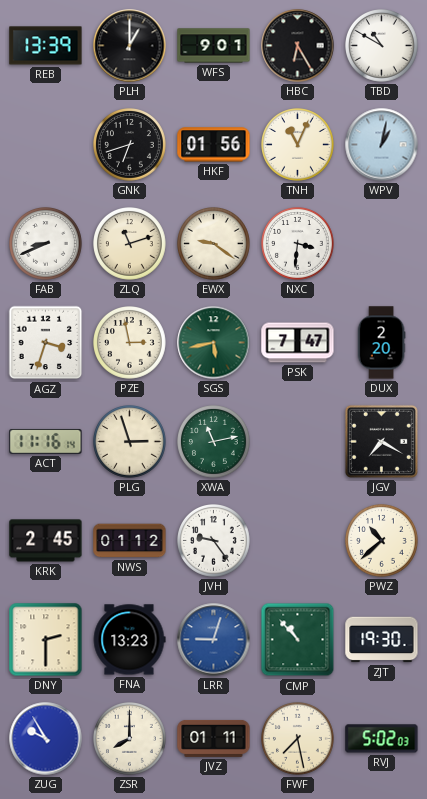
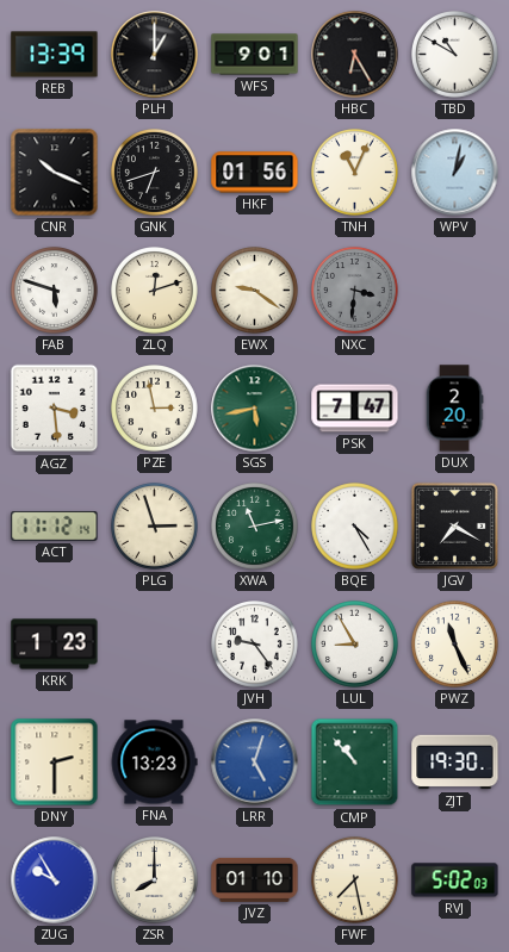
CNR: none -> 10:19 (55, 173)
FAB: 8:41 -> 5:48 (55, 291)
ZLQ: 11:12 -> 12:12 (155, 291)
NXC dial: white -> grey (355, 291)
AGZ: 3:33 -> 3:29 (55, 409)
ACT: 11:16 -> 11:12 (55, 525)
BQE: none -> 4:25 (355, 527)
KRK: 2:45 -> 1:23 (55, 645)
NWS: 01:12 -> none (130, 541)
LUL: none -> 8:55 (355, 645)
PWZ: 10:38 -> 11:26 (455, 645)
LRR: 9:03 -> 5:03 (255, 763)
JVZ: 01:11 -> 01:10 (255, 879)
